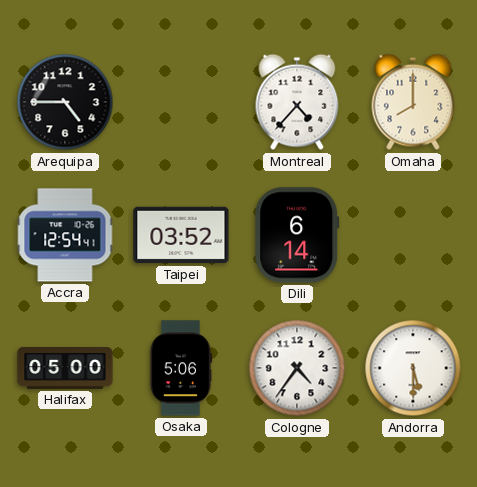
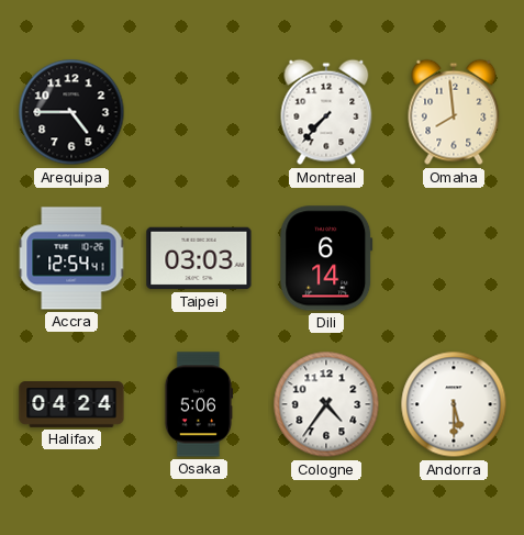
Montreal: 4:37 -> 7:37 (326, 112)
Omaha: 8:00 -> 7:59 (454, 112)
Taipei: 03:52 -> 03:03 (199, 258)
Halifax: 05:00 -> 04:24 (71, 404)
